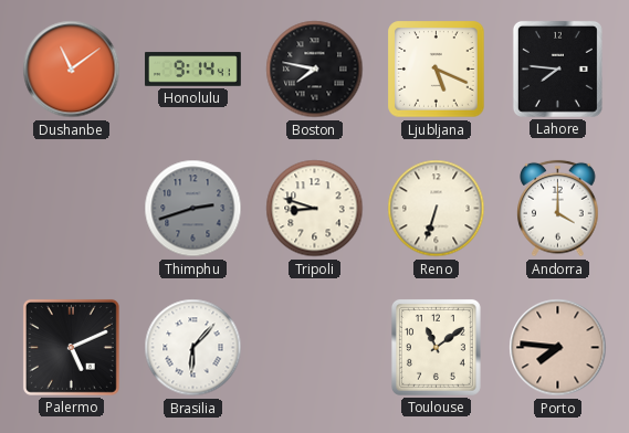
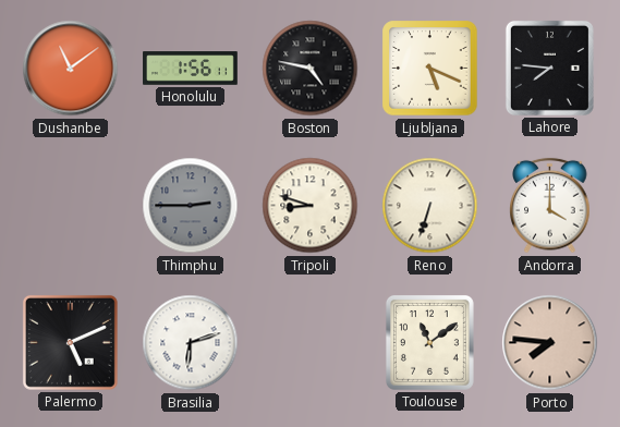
Honolulu: 9:14 -> 1:56 (191, 69)
Boston: 7:47 -> 4:47 (311, 69)
Thimphu: 2:42 -> 2:45 (191, 206)
Brasilia: 6:07 -> 6:12 (191, 343)
